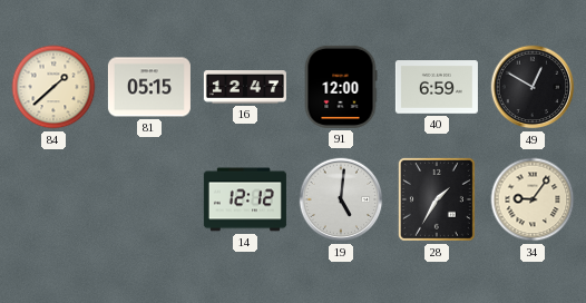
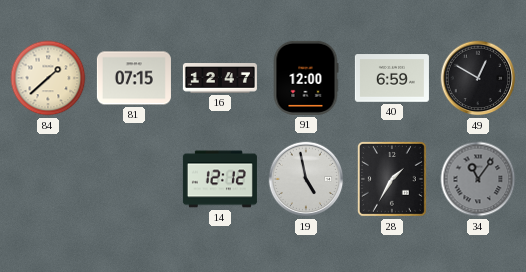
81: 05:15 -> 07:15 (134, 78)
19: 5:01 -> 4:58 (306, 179)
34: 9:06 -> 11:06 (478, 179)
34 dial: cream -> grey (478, 179)
